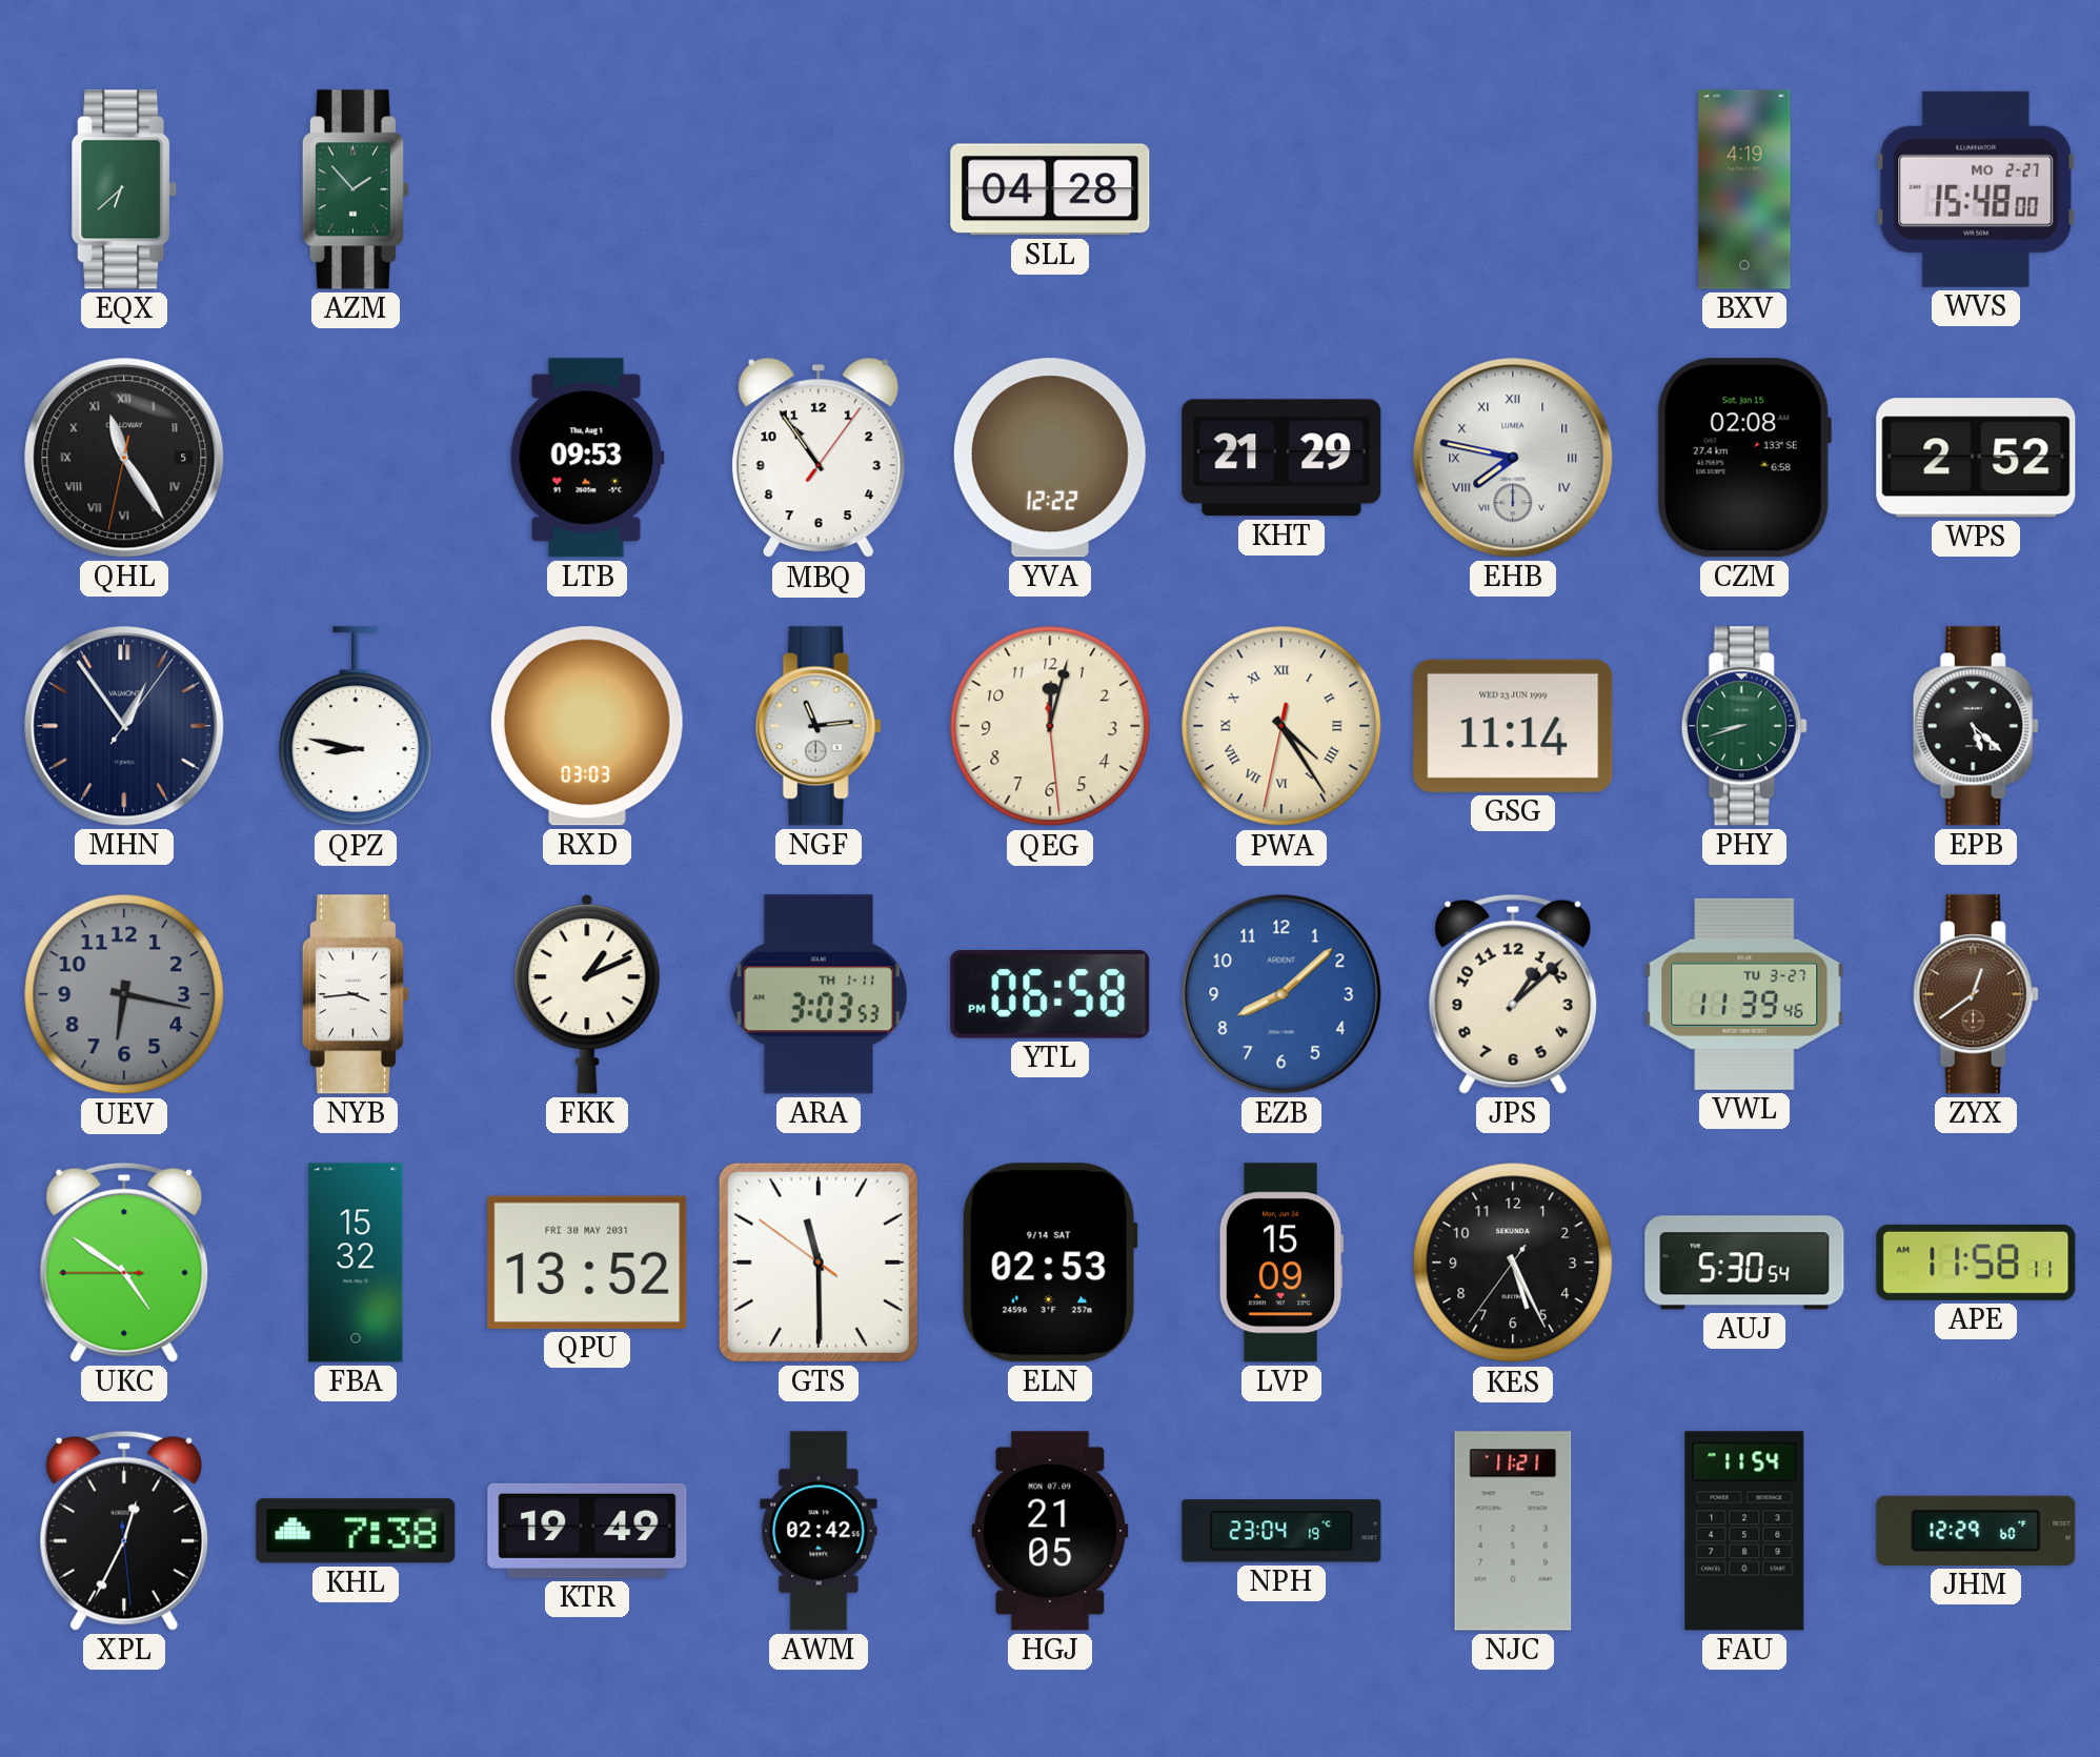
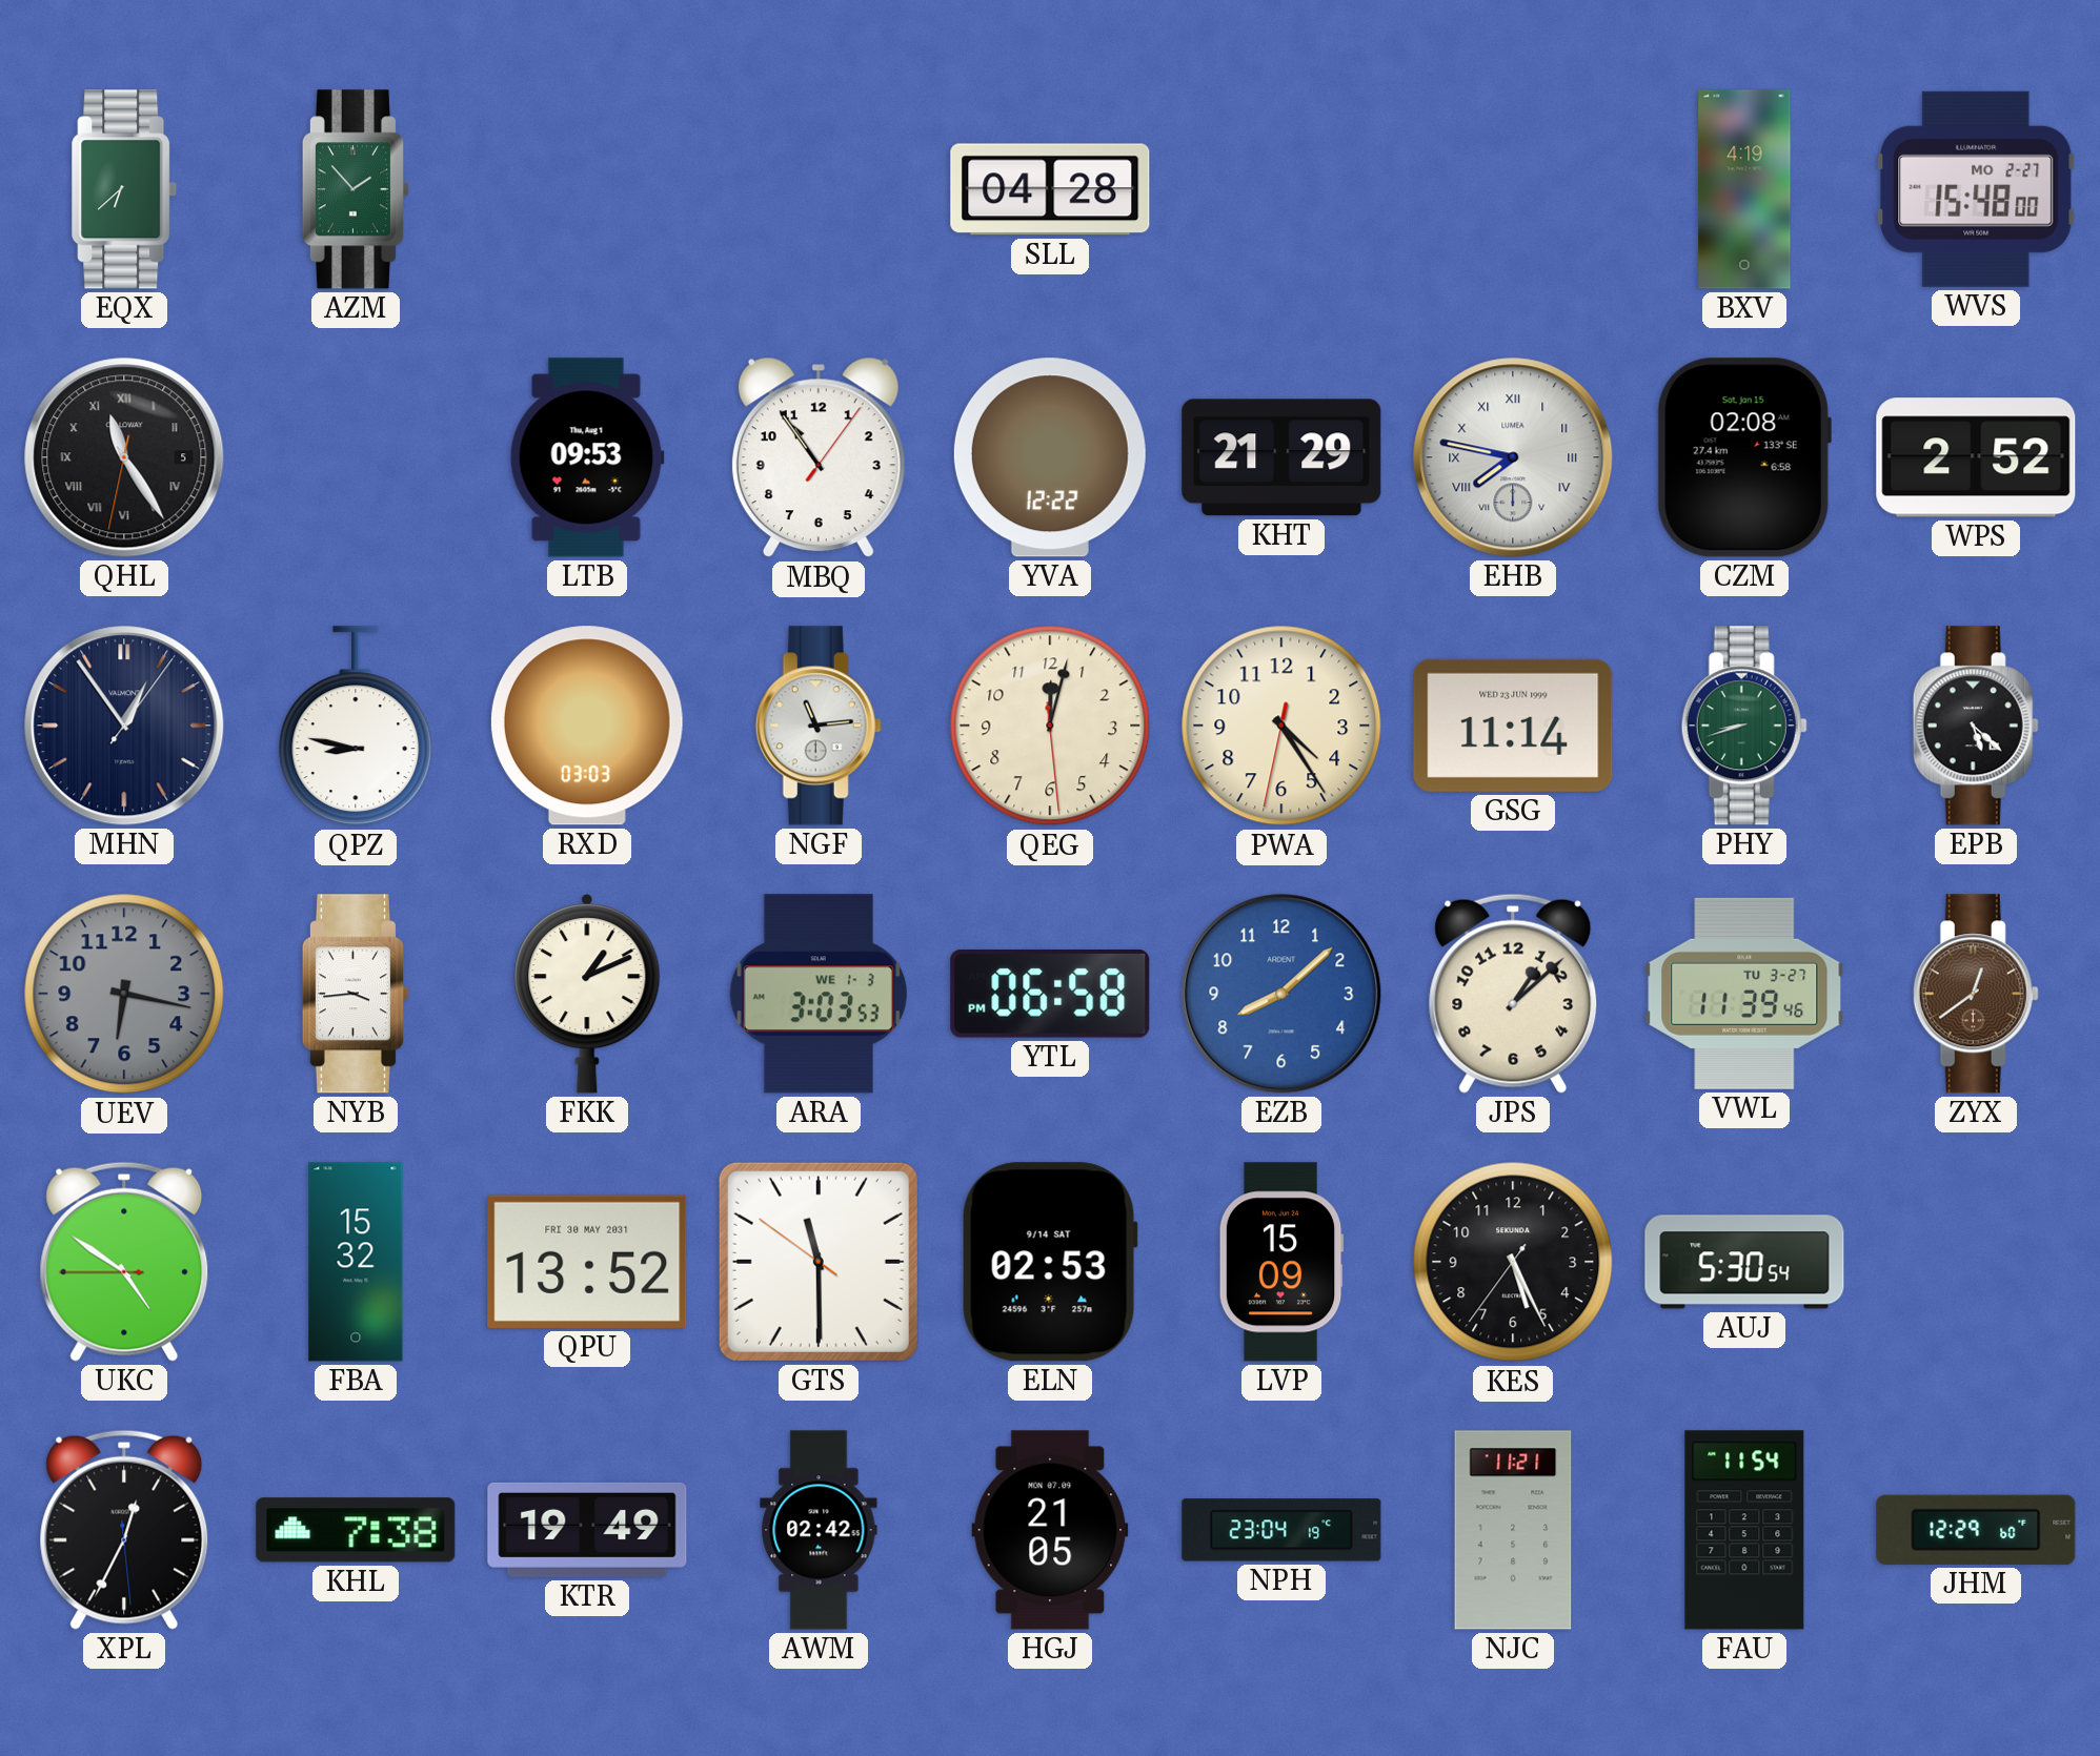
PWA numerals: Roman -> Arabic (1281, 726)
ARA date: TH 1-11 -> WE 1-3 (819, 994)
APE: 11:58 -> none (1976, 1263)
